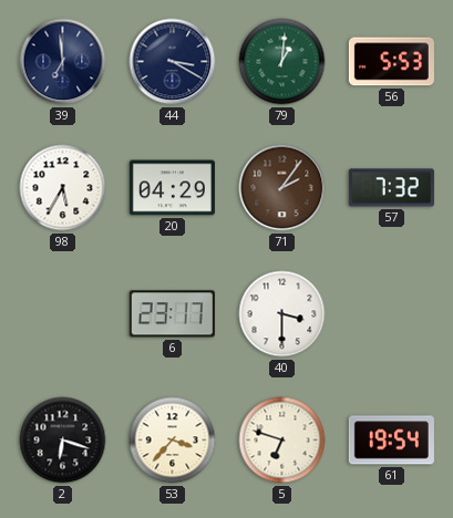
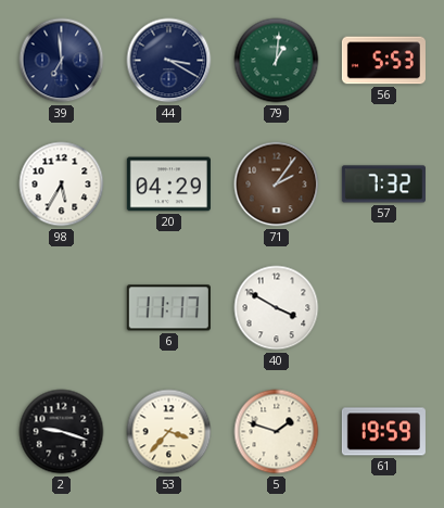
6: 23:17 -> 11:17 (168, 308)
40: 3:30 -> 3:50 (277, 308)
2: 6:18 -> 9:18 (62, 432)
5: 6:48 -> 1:48 (277, 432)
61: 19:54 -> 19:59 (383, 432)
